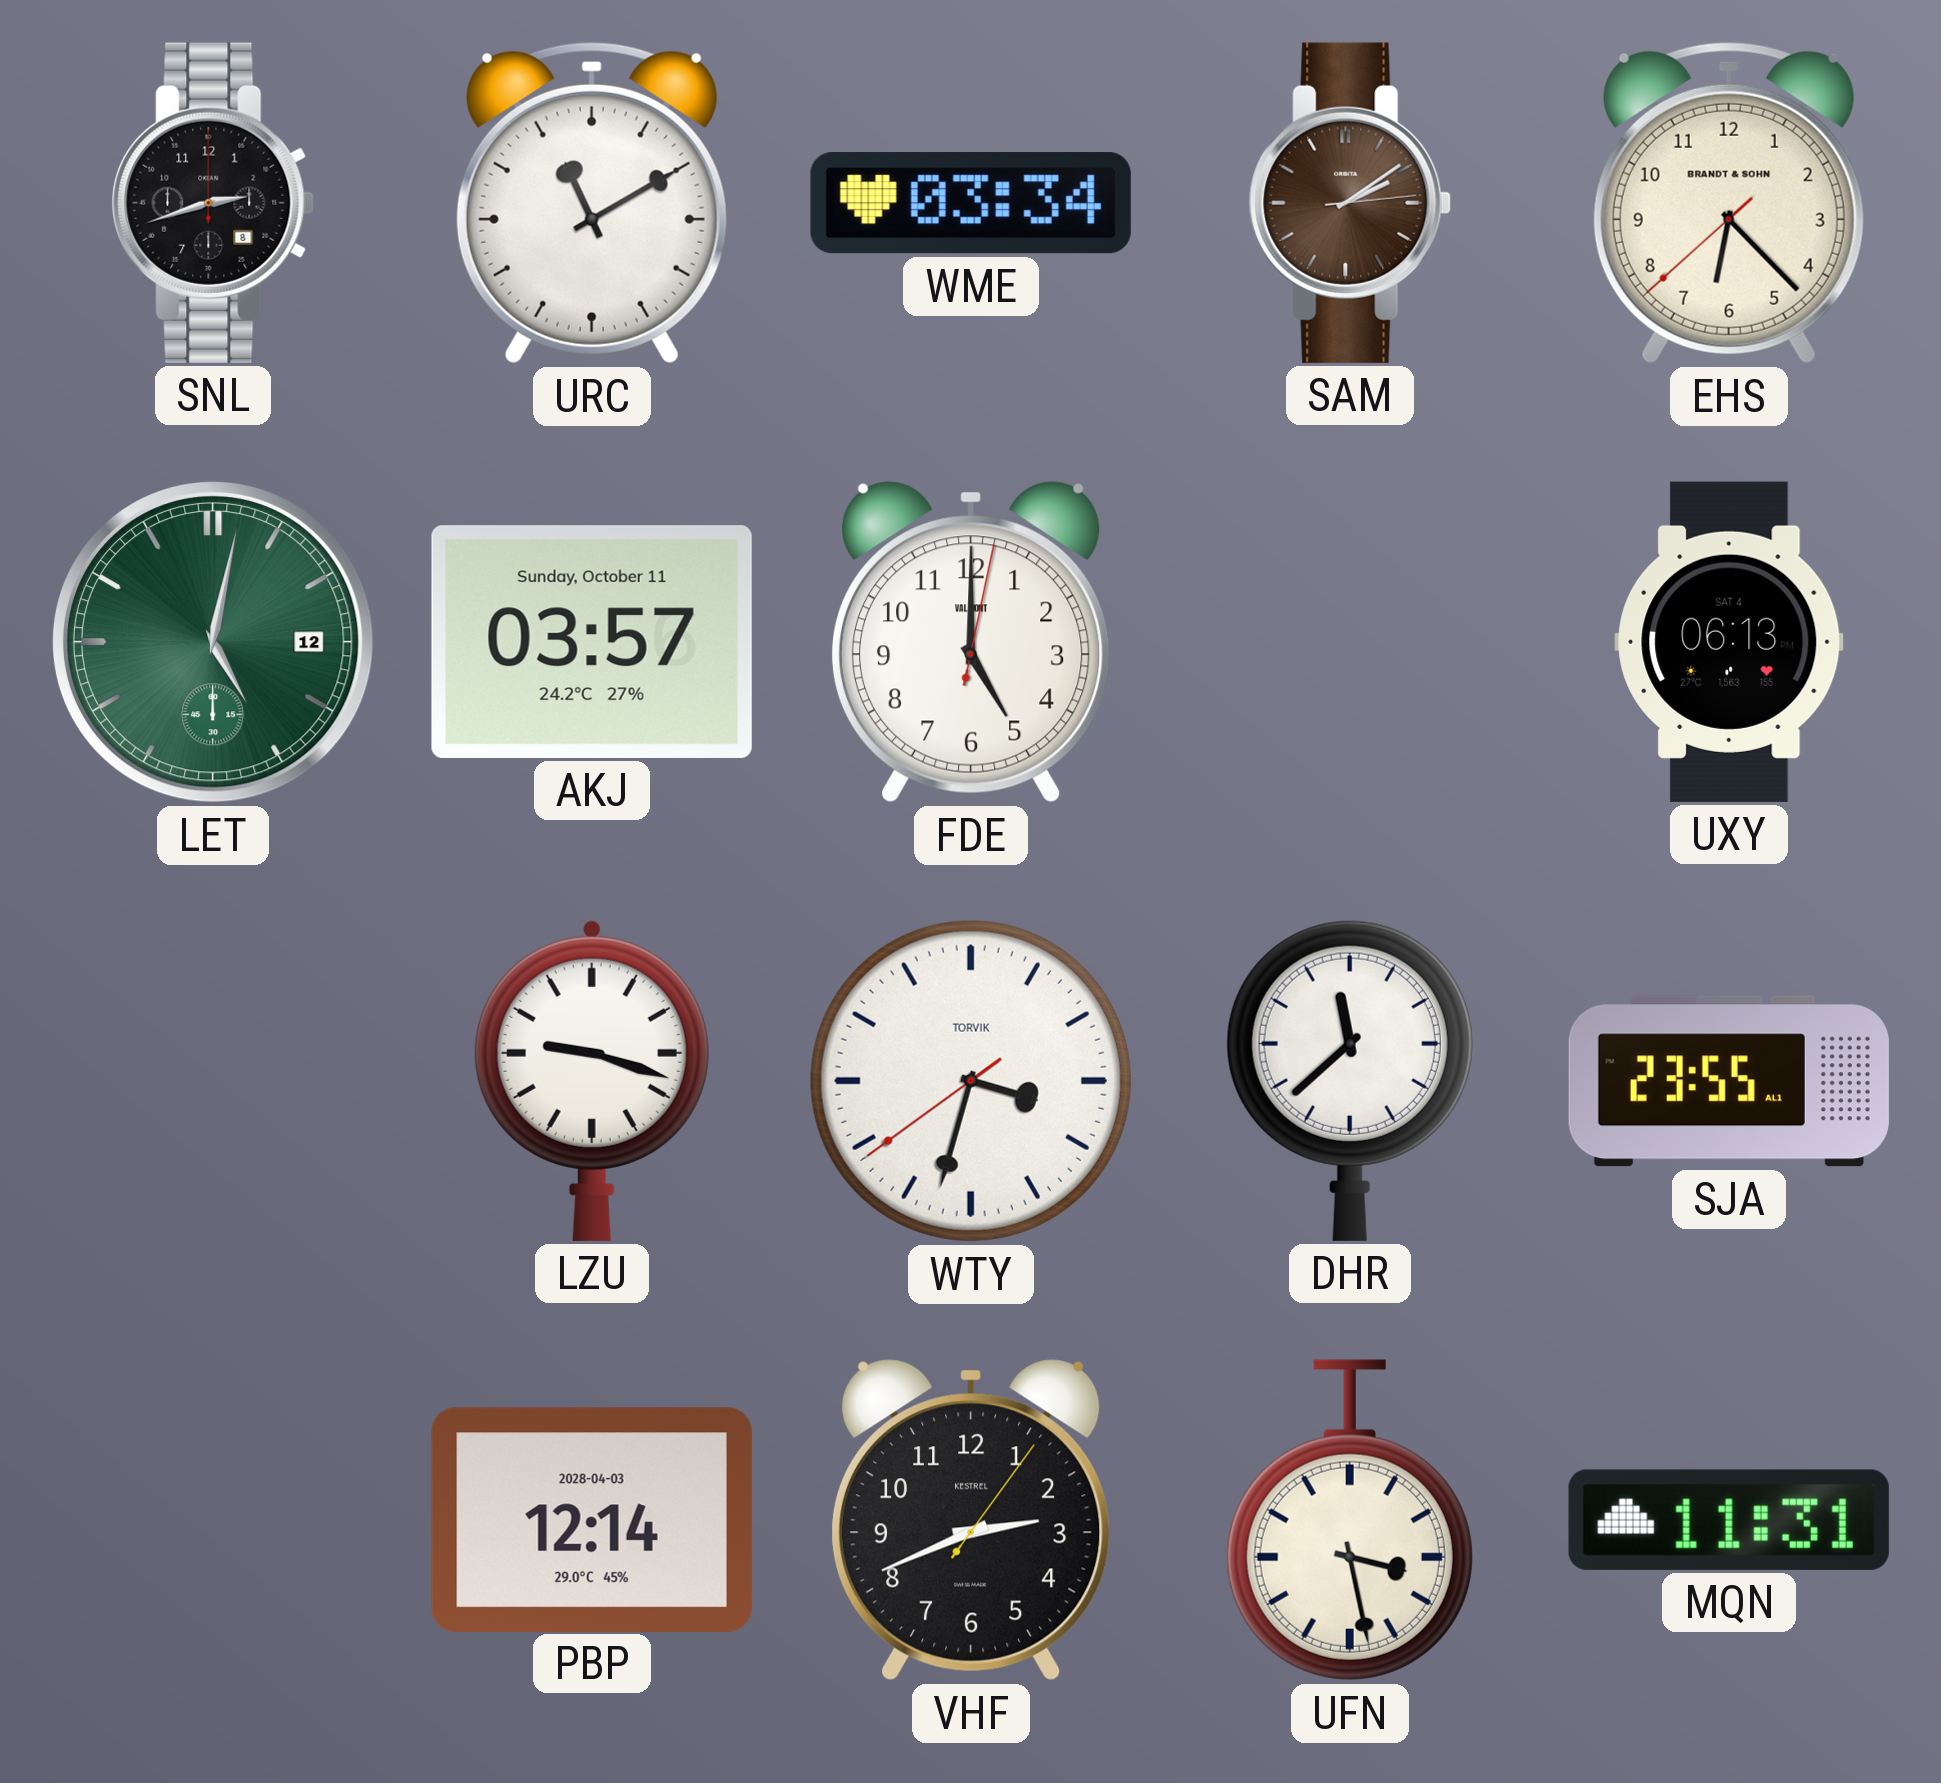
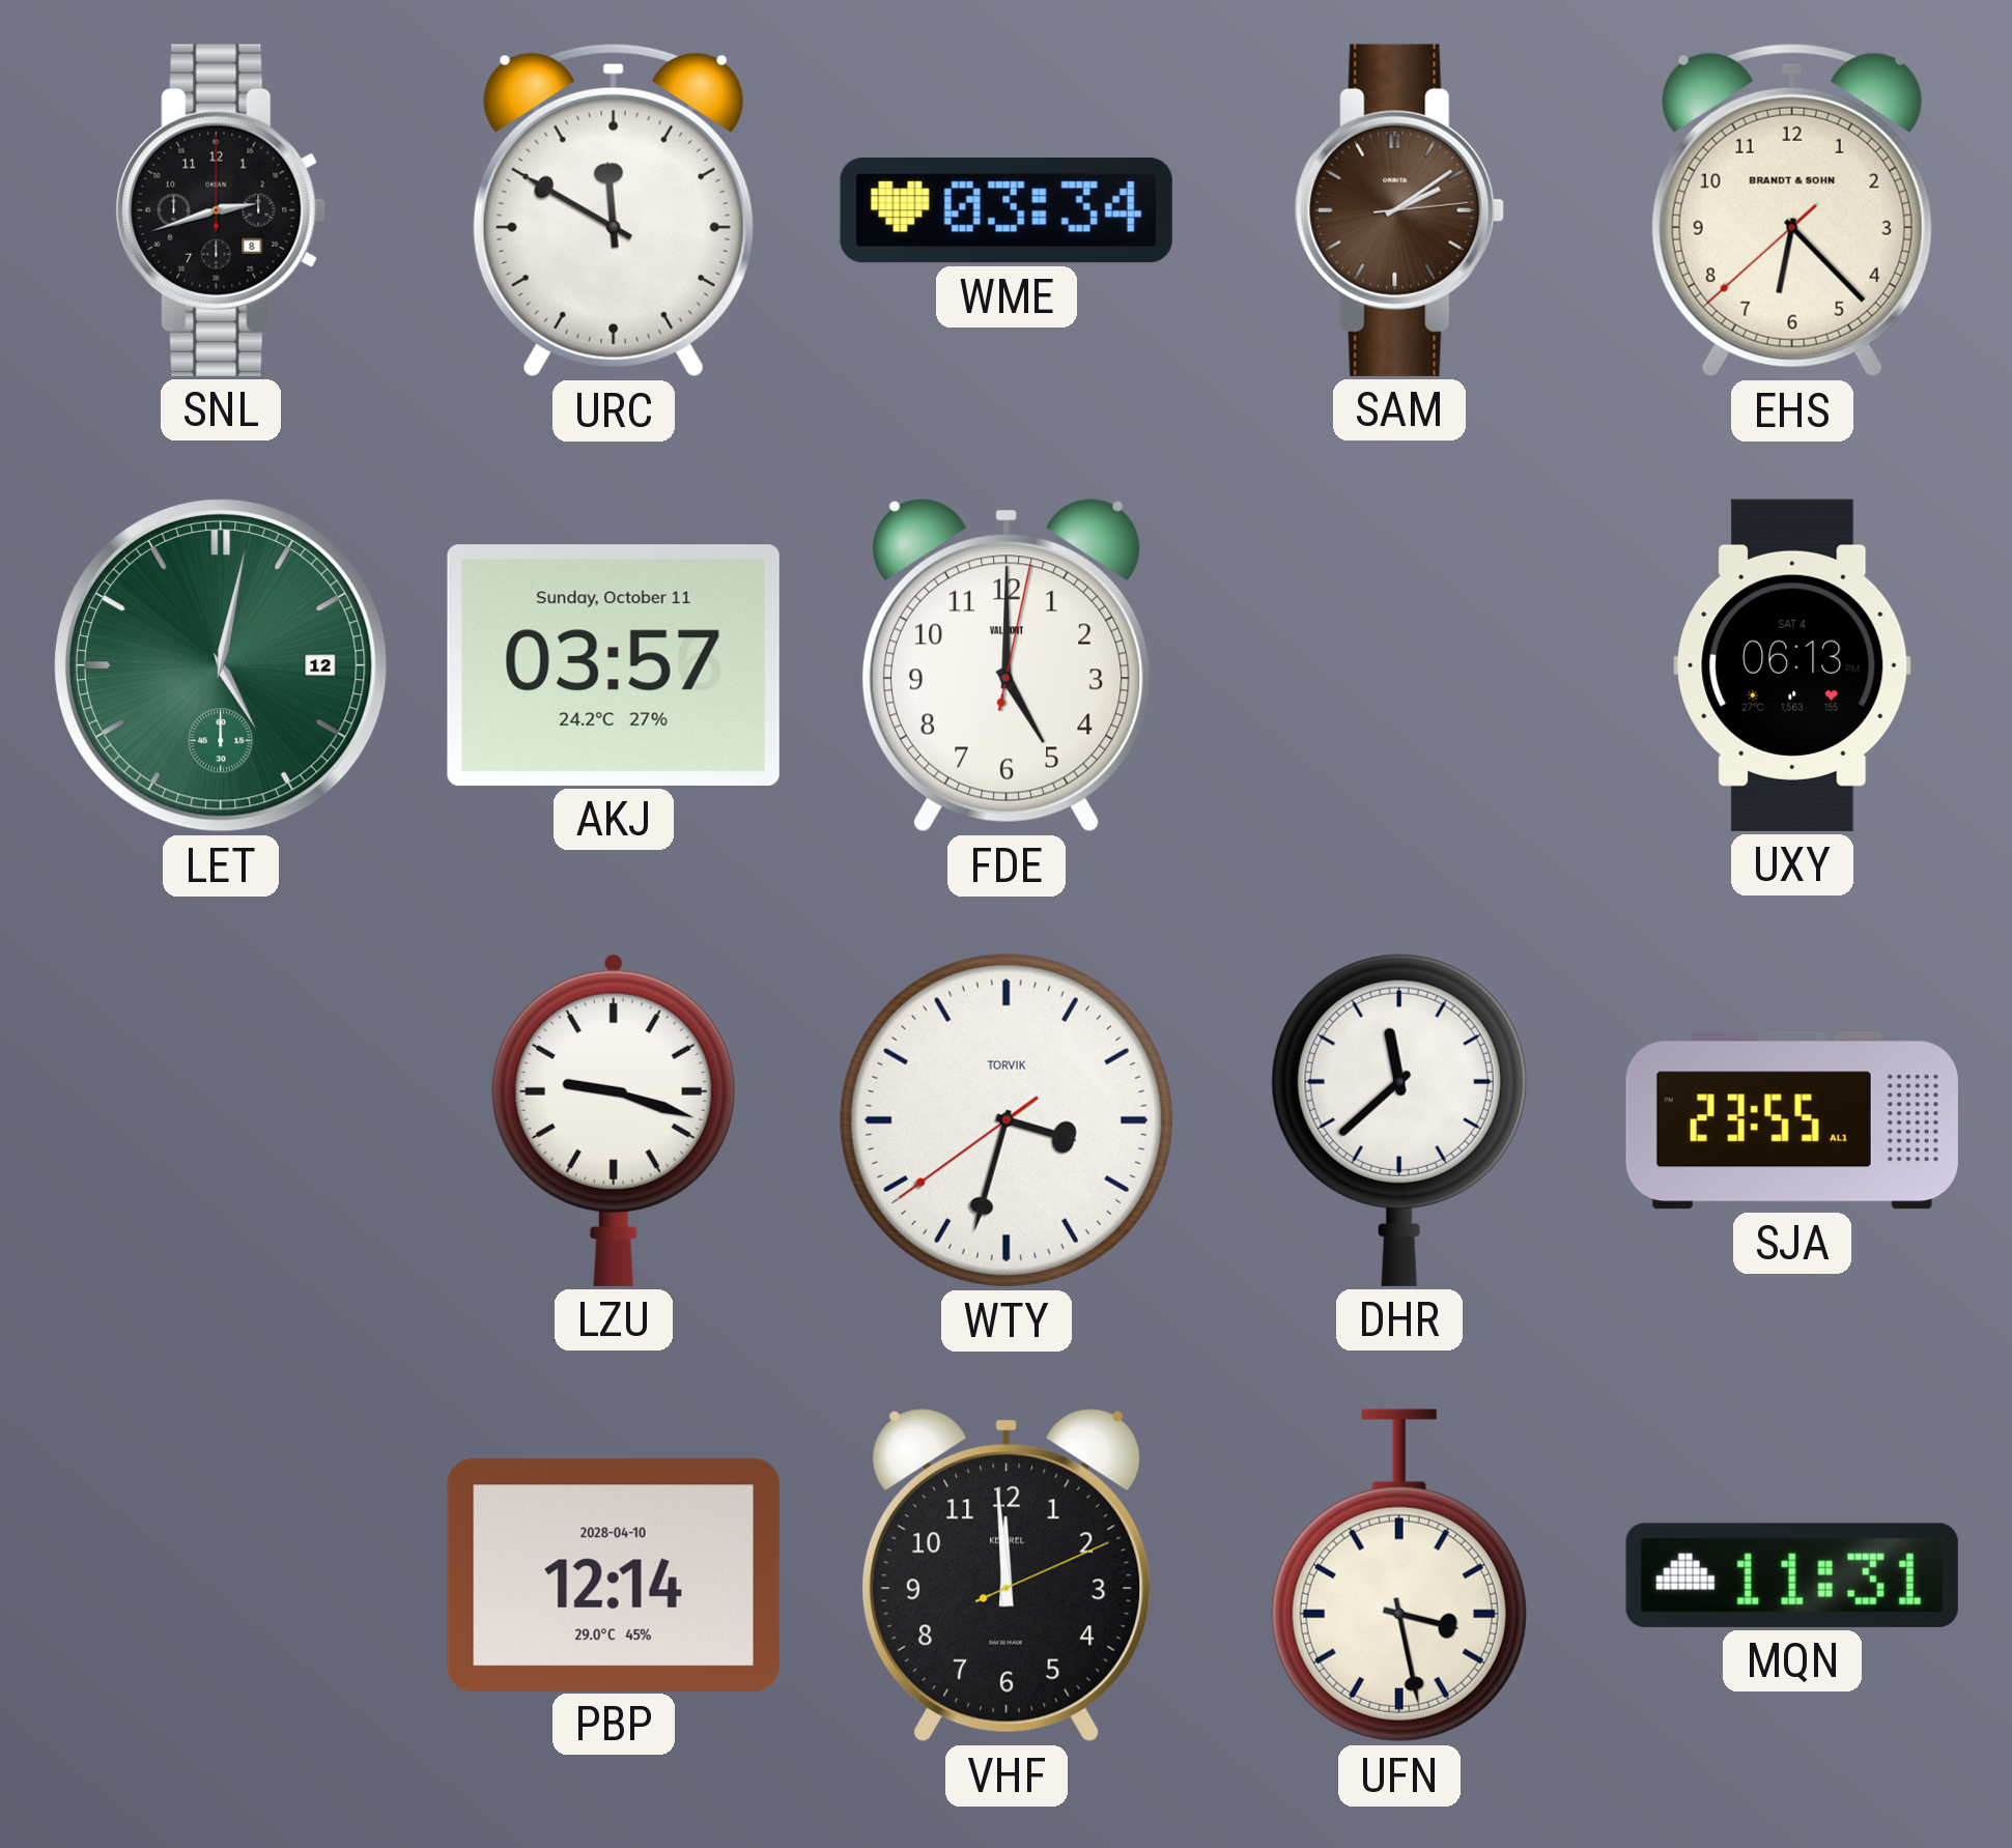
URC: 11:10 -> 11:50 (614, 210)
PBP date: 2028-04-03 -> 2028-04-10 (614, 1574)
VHF: 2:41 -> 11:59 (1007, 1575)
